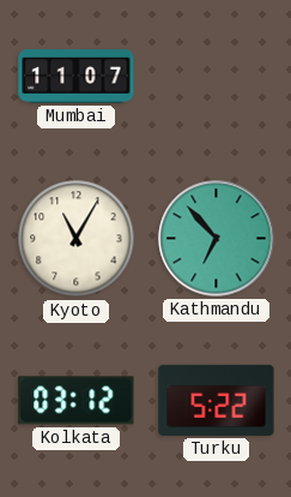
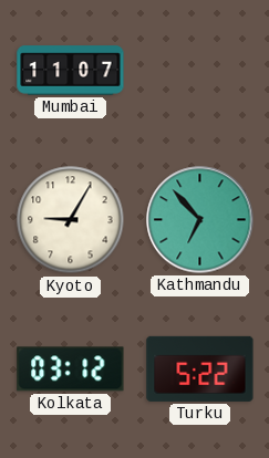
Kyoto: 11:05 -> 9:05 (71, 220)
